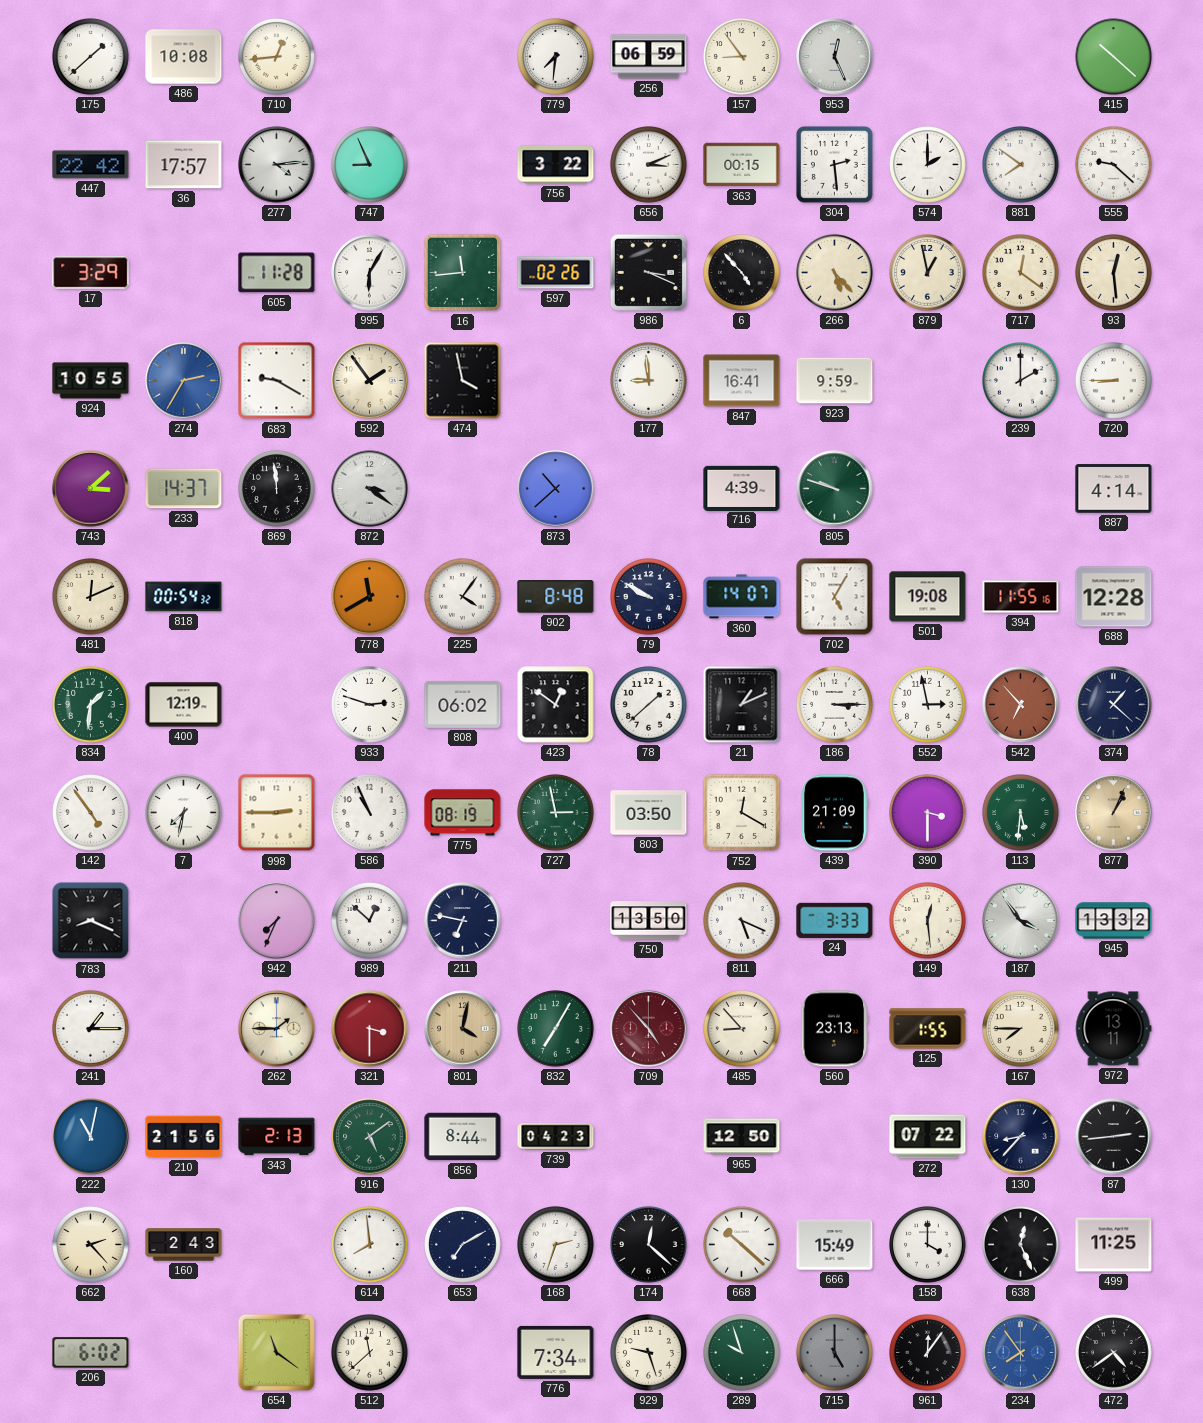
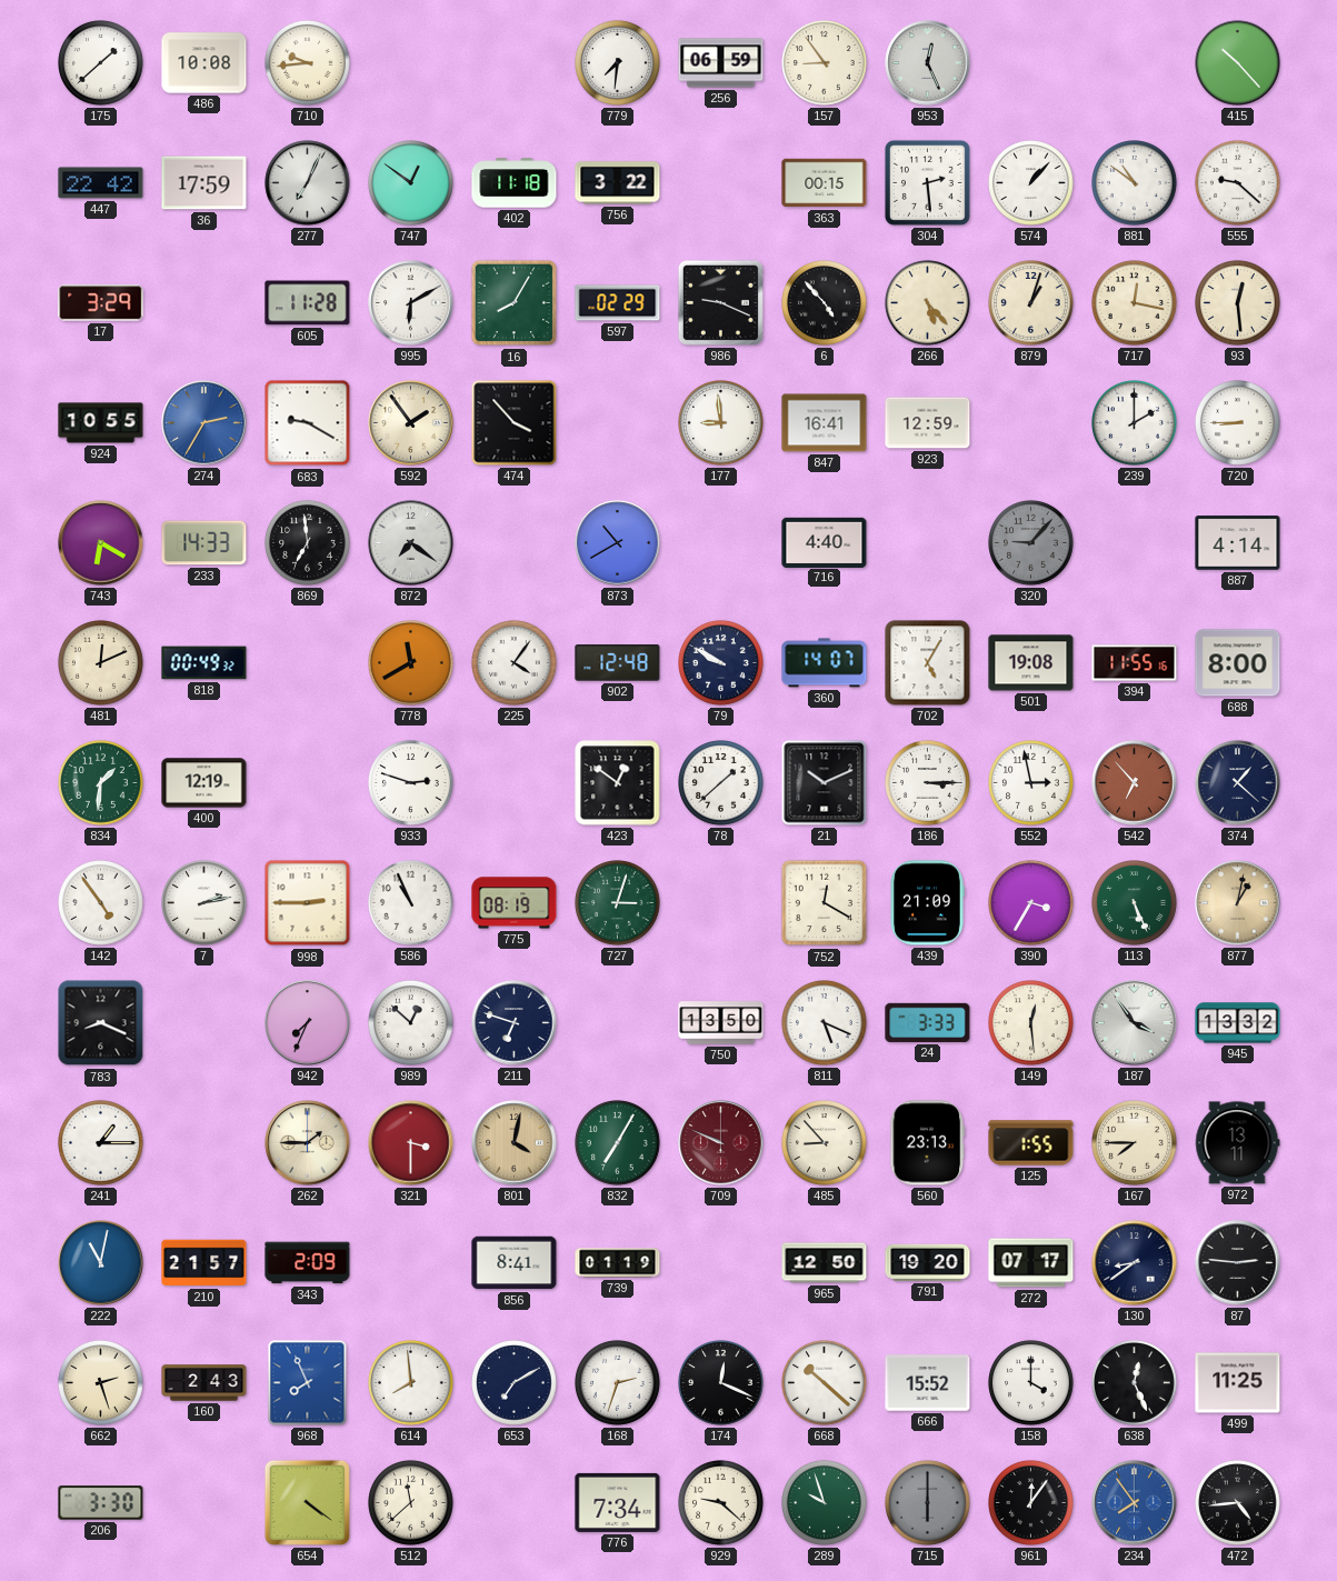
710: 12:44 -> 9:44 (308, 63)
415: 10:22 -> 10:23 (1238, 63)
36: 17:57 -> 17:59 (204, 183)
277: 4:14 -> 7:04 (308, 183)
747: 8:56 -> 12:51 (411, 183)
402: none -> 11:18 (515, 183)
656: 3:11 -> none (649, 165)
574: 2:00 -> 1:07 (1031, 183)
881: 7:51 -> 10:51 (1135, 183)
995: 6:05 -> 6:10 (411, 303)
16: 11:44 -> 8:05 (515, 303)
597: 02:26 -> 02:29 (618, 303)
986: 3:19 -> 9:19 (720, 302)
879: 12:58 -> 1:03 (1031, 303)
717: 12:21 -> 12:17 (1135, 303)
474: 3:58 -> 3:53 (515, 423)
923: 9:59 -> 12:59 (928, 423)
743: 3:08 -> 6:20 (101, 543)
233: 14:37 -> 14:33 (204, 543)
869: 11:59 -> 6:59 (308, 543)
872: 3:21 -> 7:21 (411, 543)
873: 10:38 -> 10:40 (618, 543)
716: 4:39 -> 4:40 (825, 542)
805: 9:48 -> none (835, 489)
320: none -> 9:07 (1031, 543)
818: 00:54 -> 00:49 (204, 663)
902: 8:48 -> 12:48 (618, 663)
688: 12:28 -> 8:00 (1238, 663)
808: 06:02 -> none (463, 704)
21: 1:11 -> 10:11 (825, 783)
7: 7:32 -> 2:13 (204, 903)
727: 2:58 -> 3:03 (618, 903)
803: 03:50 -> none (649, 813)
390: 3:30 -> 3:35 (1031, 903)
113: 5:31 -> 5:26 (1135, 903)
877: 1:04 -> 1:02 (1238, 903)
211: 6:47 -> 6:48 (515, 1023)
709: 4:53 -> 9:49 (721, 1143)
210: 21:56 -> 21:57 (204, 1263)
343: 2:13 -> 2:09 (308, 1263)
916: 5:09 -> none (370, 1137)
856: 8:44 -> 8:41 (515, 1263)
739: 04:23 -> 01:19 (618, 1263)
791: none -> 19:20 (928, 1262)
272: 07:22 -> 07:17 (1031, 1263)
130: 8:37 -> 8:39 (1135, 1263)
87: 2:44 -> 2:46 (1238, 1263)
662: 2:23 -> 2:27 (101, 1383)
968: none -> 7:56 (308, 1383)
174: 12:22 -> 12:19 (721, 1383)
666: 15:49 -> 15:52 (928, 1383)
206: 6:02 -> 3:30 (101, 1503)
654: 11:21 -> 4:21 (307, 1502)
929: 9:27 -> 9:22 (721, 1503)
715: 5:00 -> 6:00 (928, 1503)
472: 4:39 -> 4:44 (1238, 1503)
